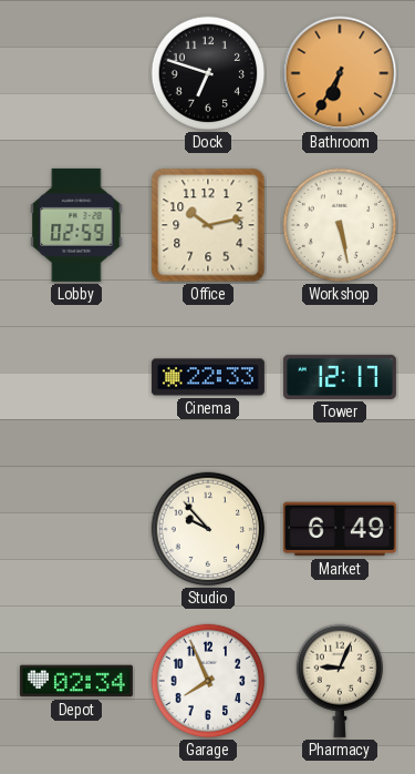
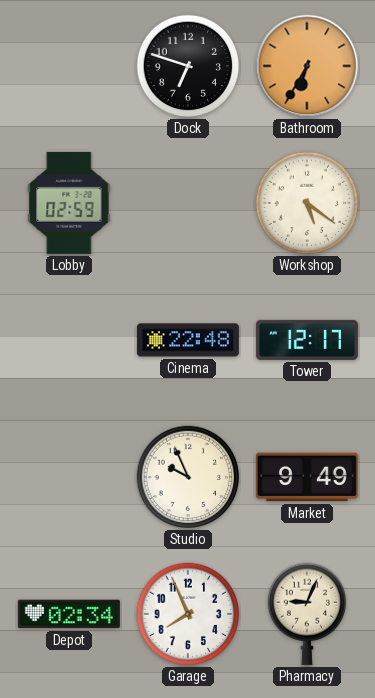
Office: 10:13 -> none (208, 225)
Workshop: 5:28 -> 5:21 (307, 203)
Cinema: 22:33 -> 22:48 (188, 340)
Studio: 9:53 -> 9:56 (188, 477)
Market: 6:49 -> 9:49 (307, 477)
